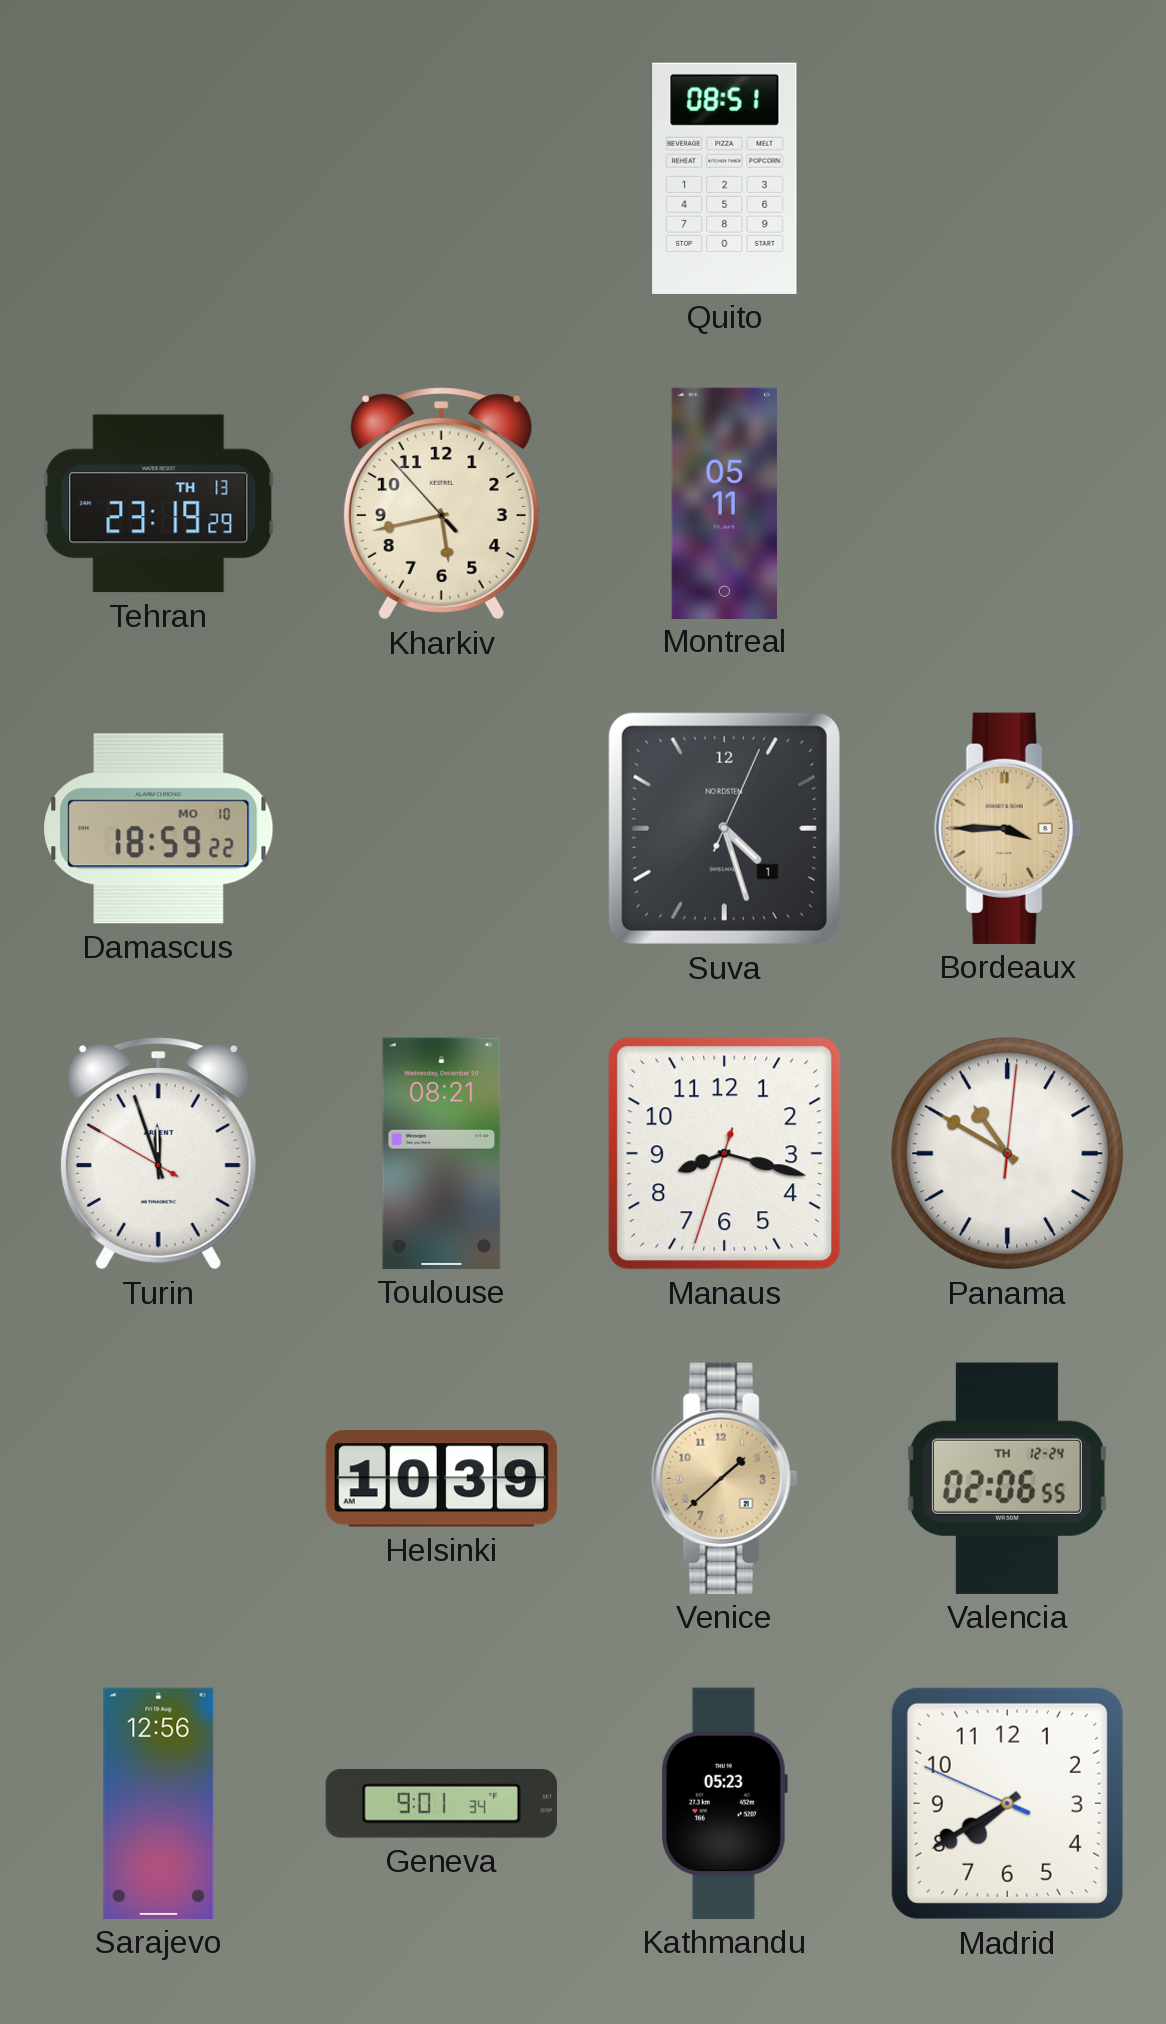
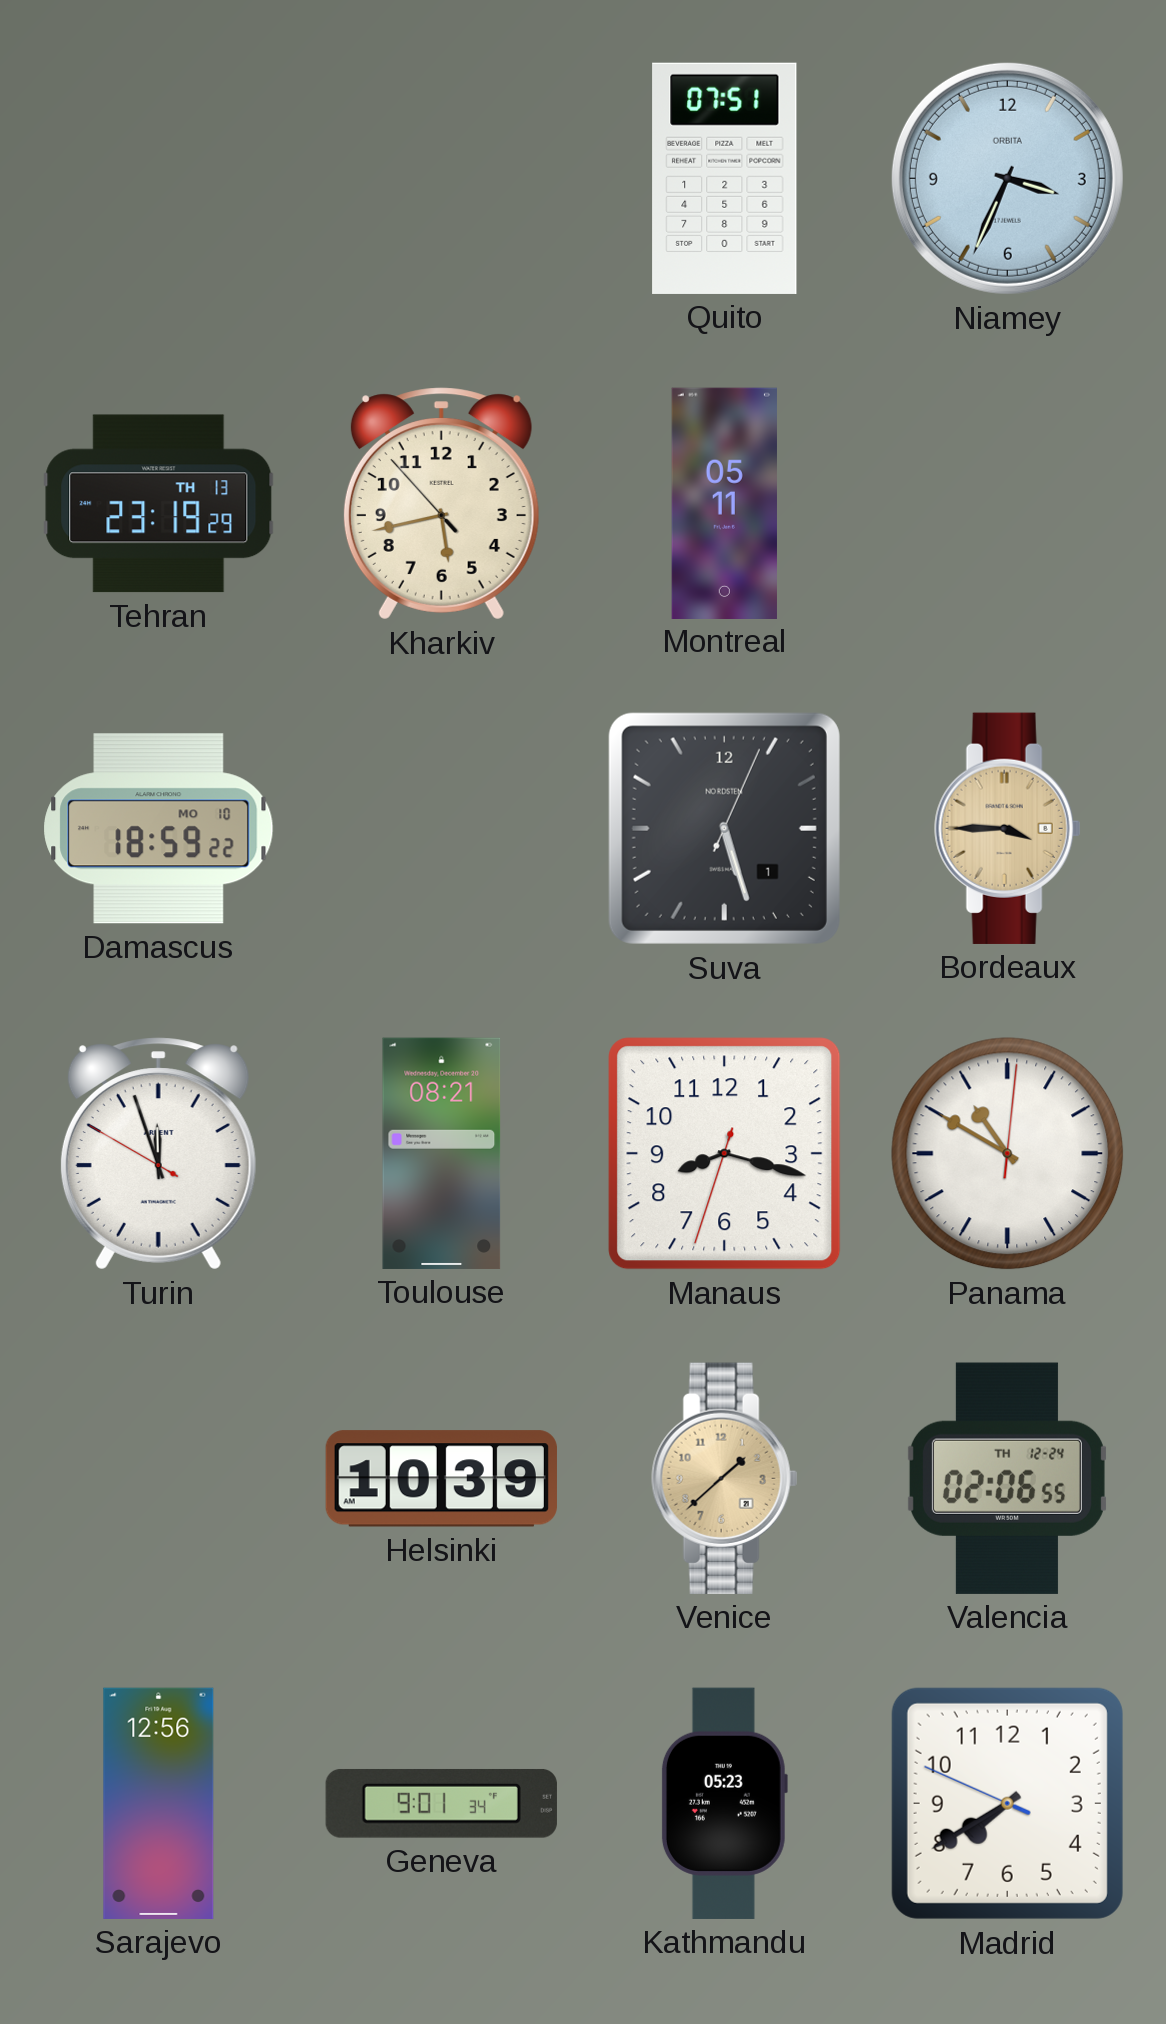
Quito: 08:51 -> 07:51 (725, 178)
Niamey: none -> 3:34 (1007, 178)
Suva: 4:27 -> 5:27 (724, 828)
